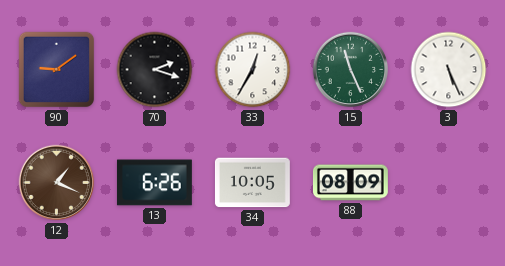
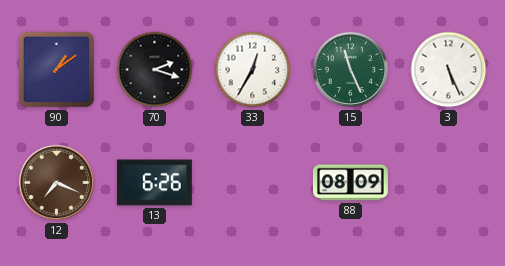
90: 9:09 -> 1:09 (57, 70)
12: 1:19 -> 7:19 (57, 183)
34: 10:05 -> none (252, 183)
